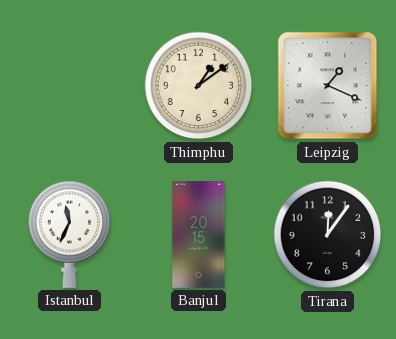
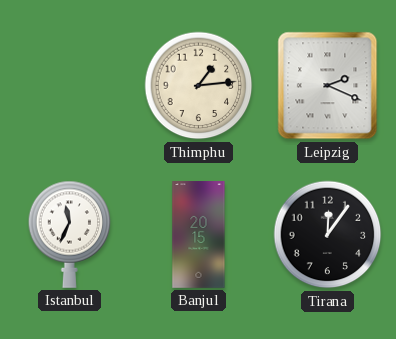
Thimphu: 1:09 -> 1:14 (199, 86)
Leipzig: 1:19 -> 2:19 (328, 86)
